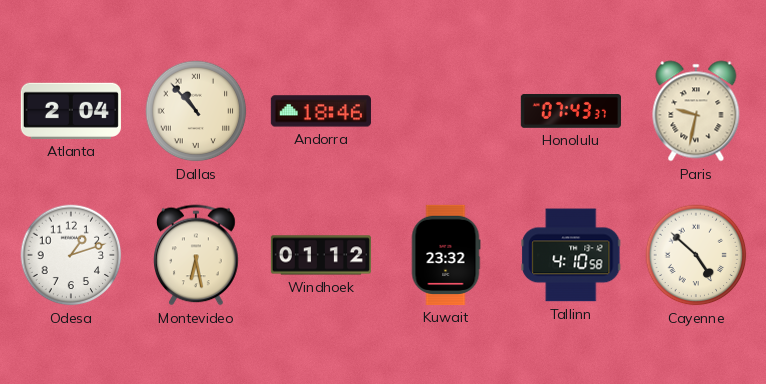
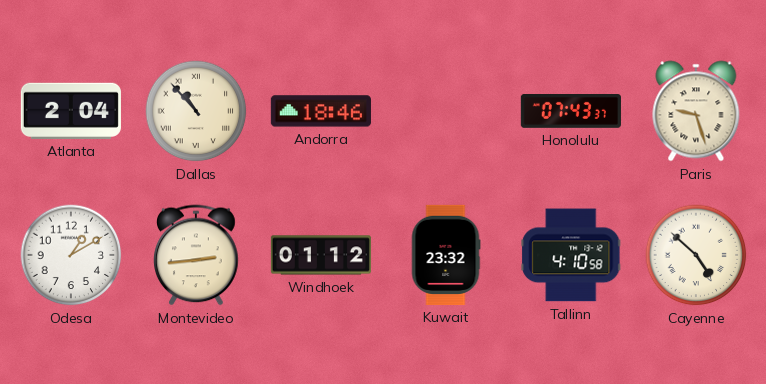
Paris: 9:32 -> 9:27 (696, 111)
Odesa: 1:12 -> 1:10 (71, 255)
Montevideo: 6:28 -> 2:44 (196, 255)
